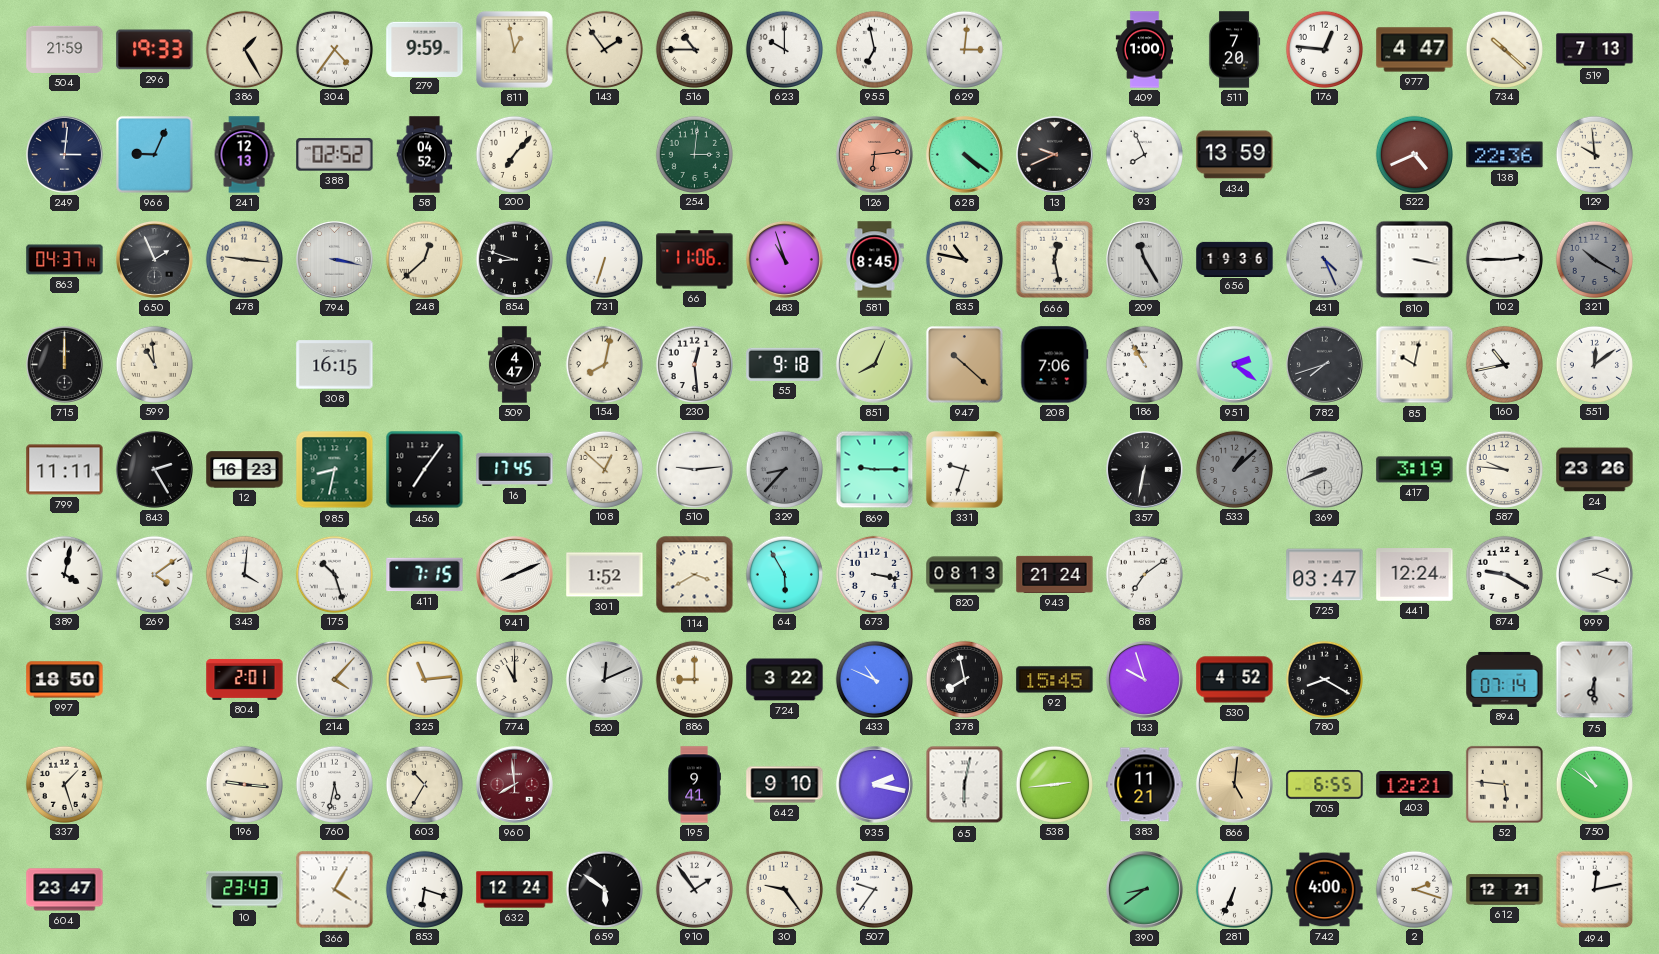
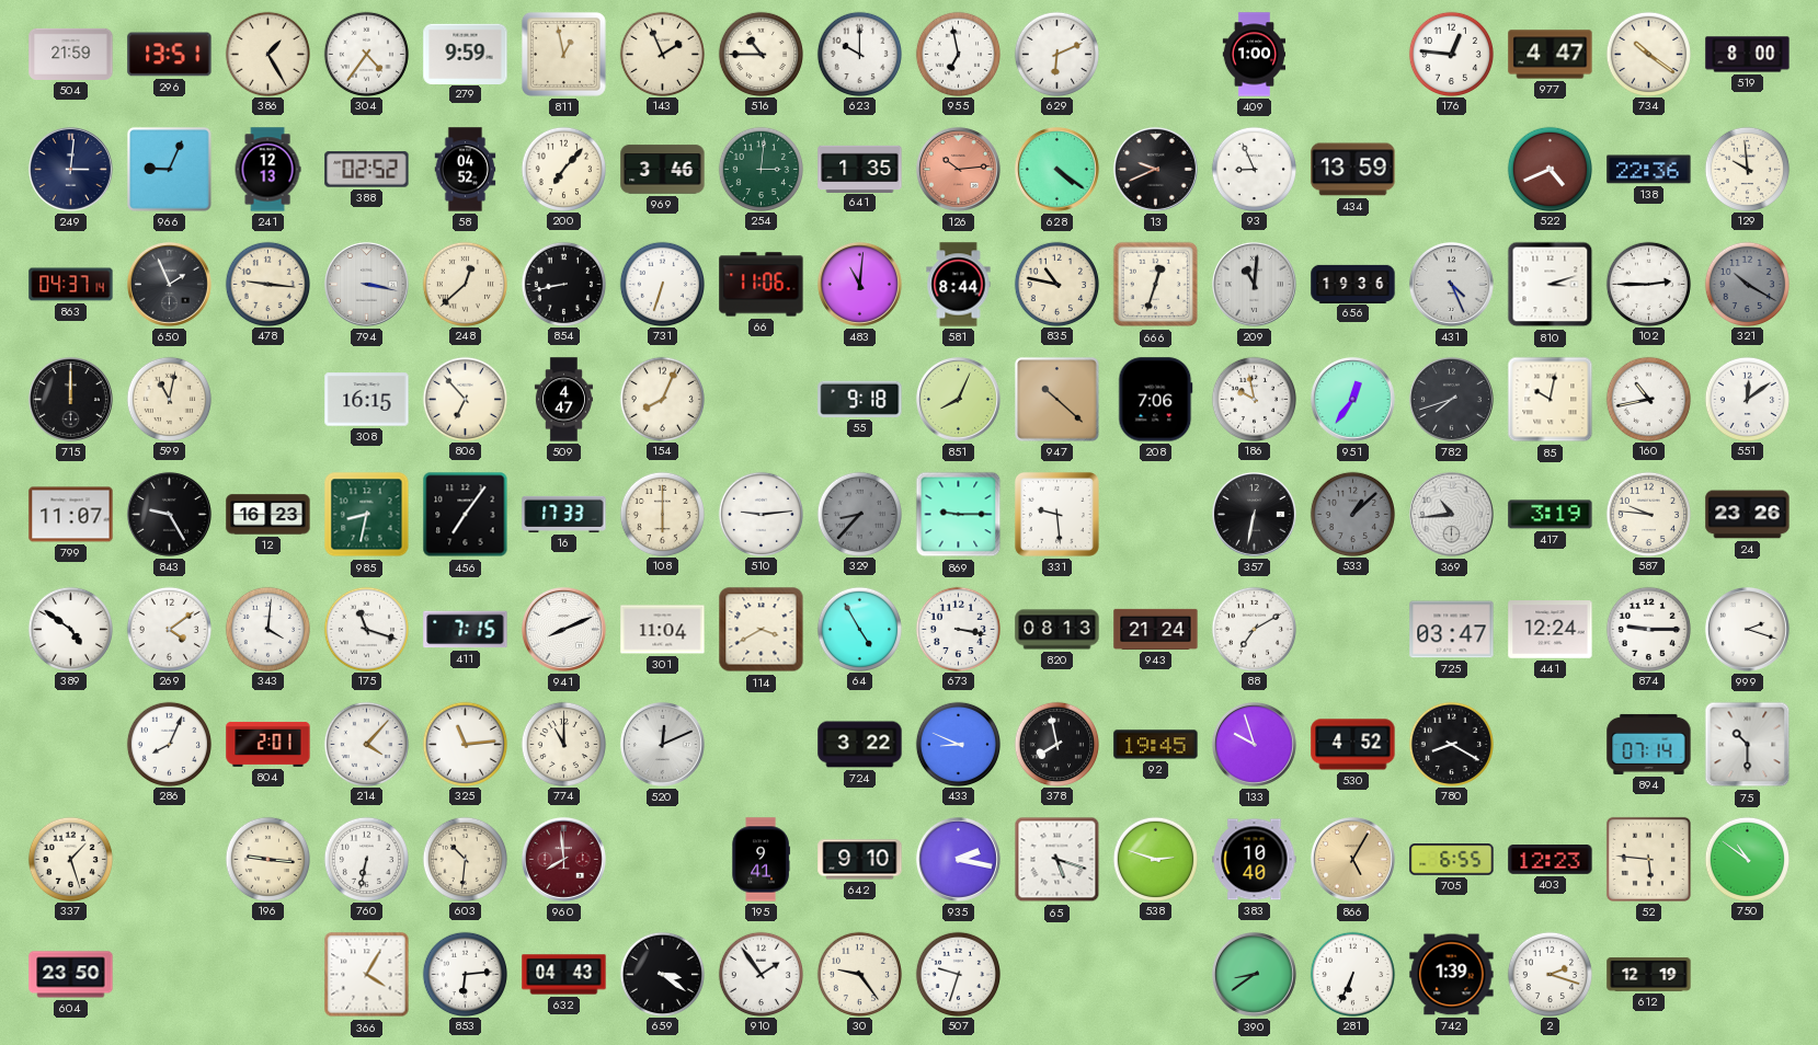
296: 19:33 -> 13:51 (170, 55)
143: 1:54 -> 1:56 (662, 54)
629: 3:01 -> 6:11 (1056, 54)
511: 7:20 -> none (1234, 50)
734: 10:22 -> 10:21 (1648, 54)
519: 7:13 -> 8:00 (1748, 55)
969: none -> 3:46 (663, 170)
641: none -> 1:35 (860, 169)
126: 6:14 -> 10:14 (958, 169)
93: 7:56 -> 8:56 (1254, 169)
854: 8:48 -> 8:43 (563, 284)
483: 10:57 -> 11:01 (859, 284)
581: 8:45 -> 8:44 (959, 285)
666: 12:28 -> 12:33 (1156, 285)
209: 11:25 -> 11:01 (1254, 284)
810: 3:17 -> 3:12 (1551, 285)
599: 10:59 -> 11:02 (169, 399)
806: none -> 6:53 (465, 399)
154: 8:02 -> 8:04 (662, 399)
230: 12:29 -> none (694, 364)
186: 10:55 -> 9:58 (1254, 399)
951: 2:21 -> 12:36 (1352, 399)
799: 11:11 -> 11:07 (71, 515)
843: 2:25 -> 9:25 (169, 514)
16: 17:45 -> 17:33 (564, 514)
108: 12:52 -> 6:00 (662, 514)
331: 9:33 -> 9:29 (1056, 514)
369: 8:41 -> 10:44 (1451, 514)
389: 4:02 -> 4:51 (70, 629)
175: 10:27 -> 11:18 (366, 629)
301: 1:52 -> 11:04 (663, 630)
64: 5:55 -> 4:55 (859, 629)
88: 7:09 -> 7:10 (1254, 629)
874: 9:20 -> 9:15 (1648, 629)
997: 18:50 -> none (65, 680)
286: none -> 8:04 (169, 744)
886: 9:00 -> none (694, 679)
433: 10:49 -> 8:49 (958, 744)
92: 15:45 -> 19:45 (1156, 745)
75: 6:30 -> 10:30 (1748, 745)
760: 5:32 -> 6:32 (366, 859)
603: 10:35 -> 10:31 (465, 859)
65: 6:02 -> 5:18 (1057, 860)
538: 2:44 -> 2:48 (1155, 859)
383: 11:21 -> 10:40 (1255, 860)
866: 5:01 -> 5:05 (1352, 859)
403: 12:21 -> 12:23 (1551, 860)
604: 23:47 -> 23:50 (71, 975)
10: 23:43 -> none (245, 890)
853: 6:18 -> 6:14 (465, 974)
632: 12:24 -> 04:43 (564, 975)
659: 5:51 -> 3:21 (662, 974)
507: 9:36 -> 9:33 (958, 974)
742: 4:00 -> 1:39 (1452, 975)
612: 12:21 -> 12:19 (1649, 975)
494: 12:13 -> none (1595, 890)
